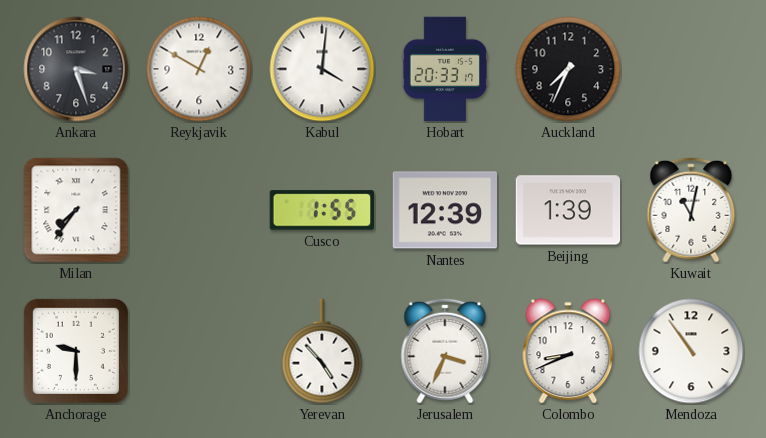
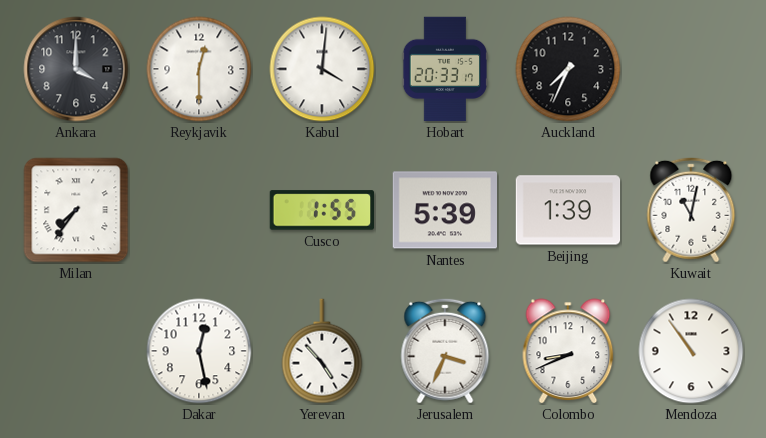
Ankara: 3:27 -> 4:00 (76, 69)
Reykjavik: 12:50 -> 12:30 (199, 69)
Nantes: 12:39 -> 5:39 (444, 210)
Anchorage: 9:30 -> none (76, 351)
Dakar: none -> 12:28 (199, 351)
